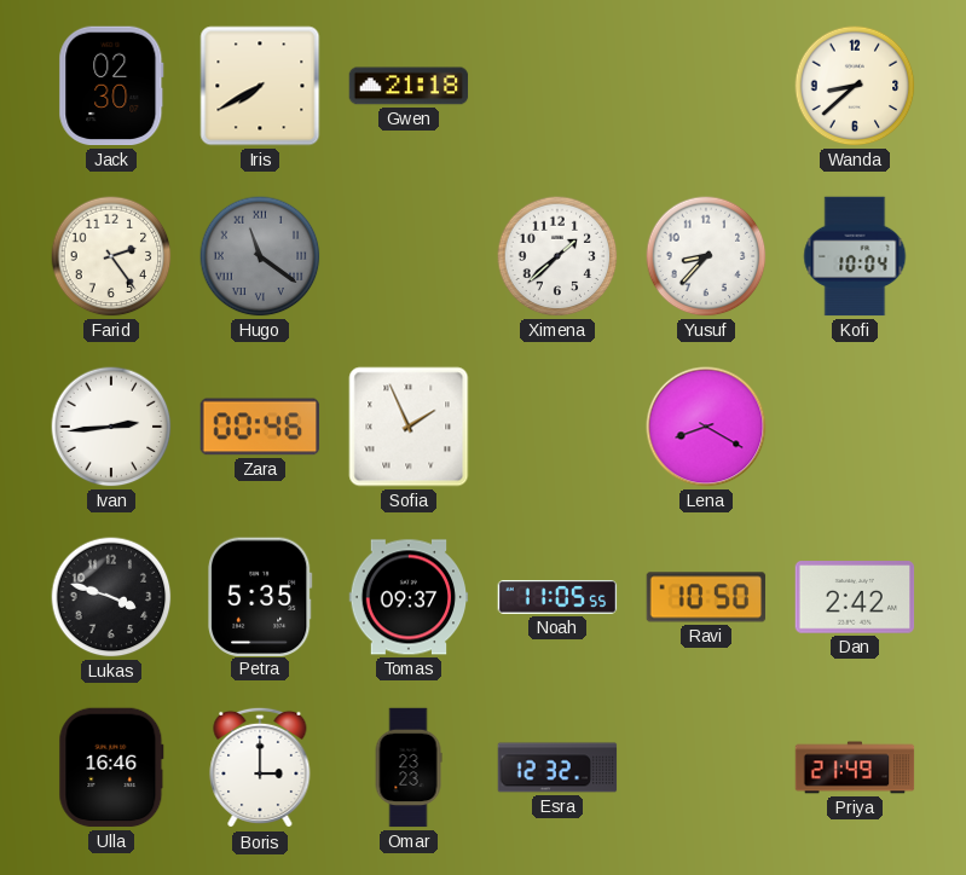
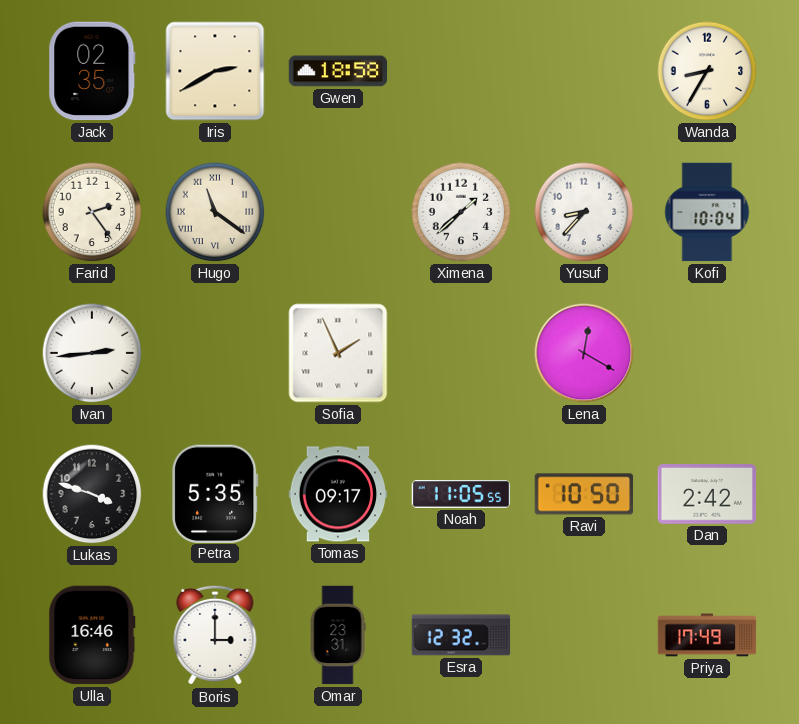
Jack: 02:30 -> 02:35 (92, 71)
Iris: 7:40 -> 2:40 (215, 71)
Gwen: 21:18 -> 18:58 (338, 71)
Wanda: 8:38 -> 8:35 (707, 71)
Hugo dial: grey -> cream (215, 212)
Zara: 00:46 -> none (260, 427)
Lena: 8:20 -> 12:20 (584, 353)
Tomas: 09:37 -> 09:17 (338, 494)
Omar: 23:23 -> 23:31 (338, 635)
Priya: 21:49 -> 17:49 (707, 635)
